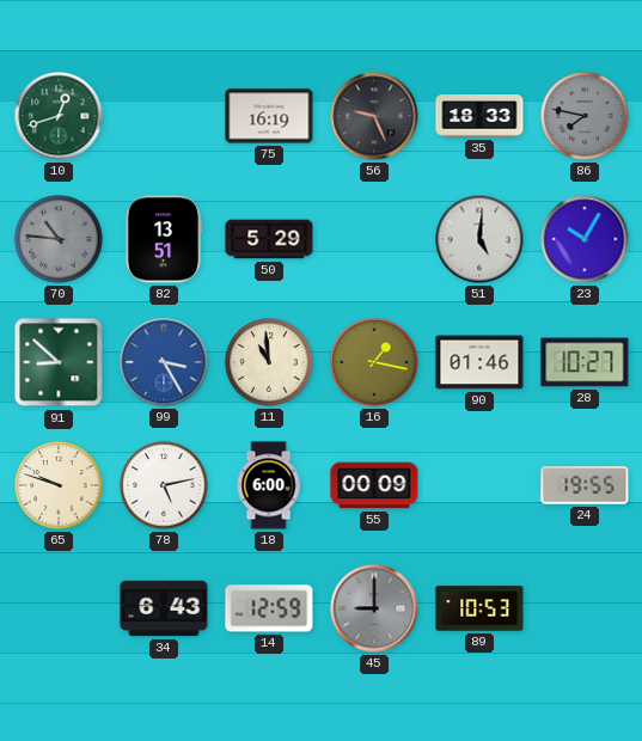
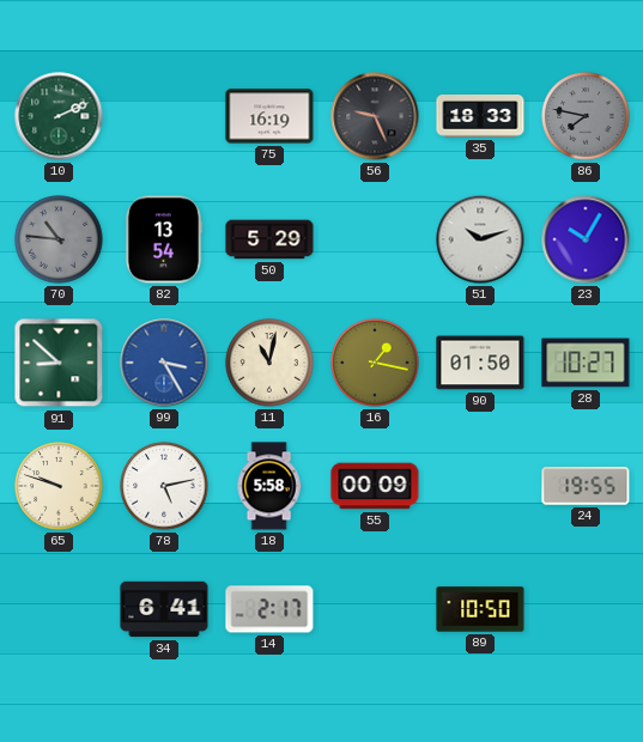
10: 12:42 -> 2:11 (59, 116)
82: 13:51 -> 13:54 (164, 239)
51: 5:01 -> 10:12 (480, 239)
11: 10:59 -> 11:02 (269, 363)
90: 01:46 -> 01:50 (480, 363)
18: 6:00 -> 5:58 (269, 486)
34: 6:43 -> 6:41 (164, 609)
14: 12:59 -> 2:17 (269, 609)
45: 9:00 -> none (374, 608)
89: 10:53 -> 10:50 (480, 609)
